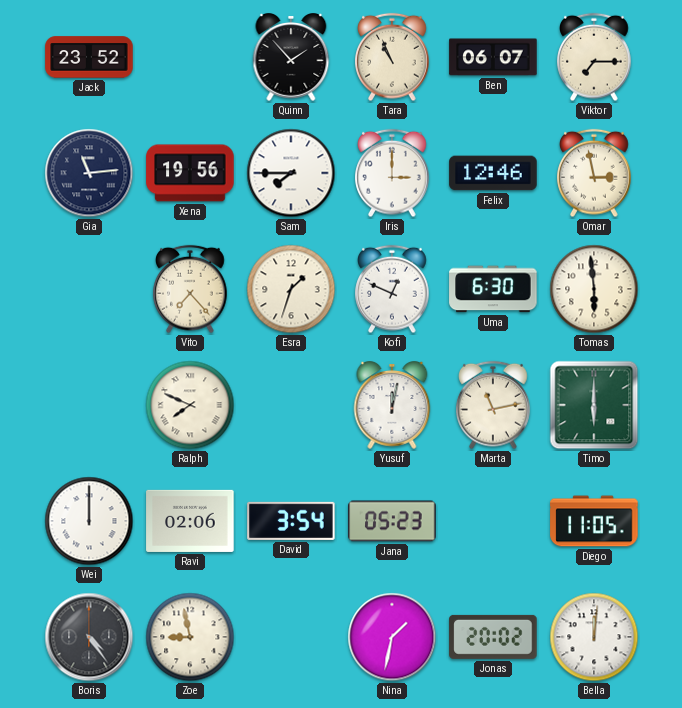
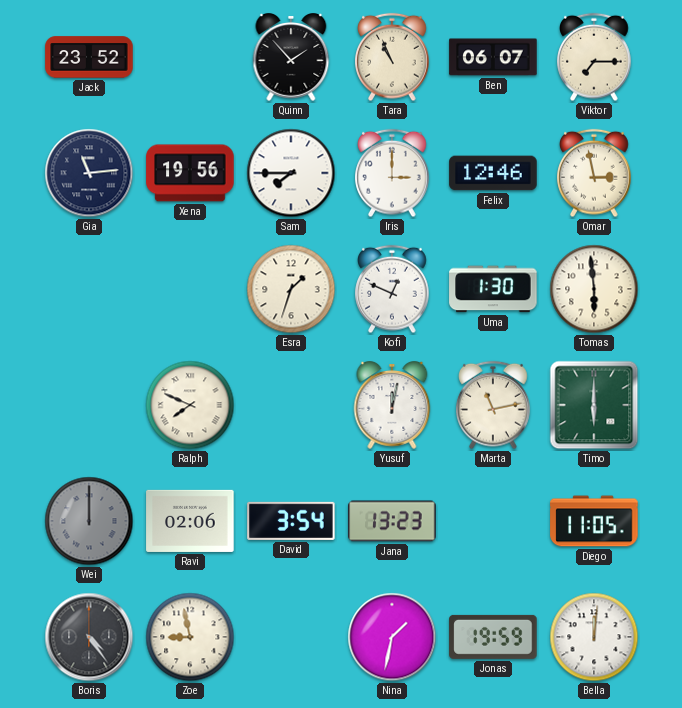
Vito: 7:23 -> none (190, 289)
Uma: 6:30 -> 1:30 (493, 289)
Wei dial: white -> grey (89, 521)
Jana: 05:23 -> 13:23 (392, 521)
Jonas: 20:02 -> 19:59 (493, 637)
